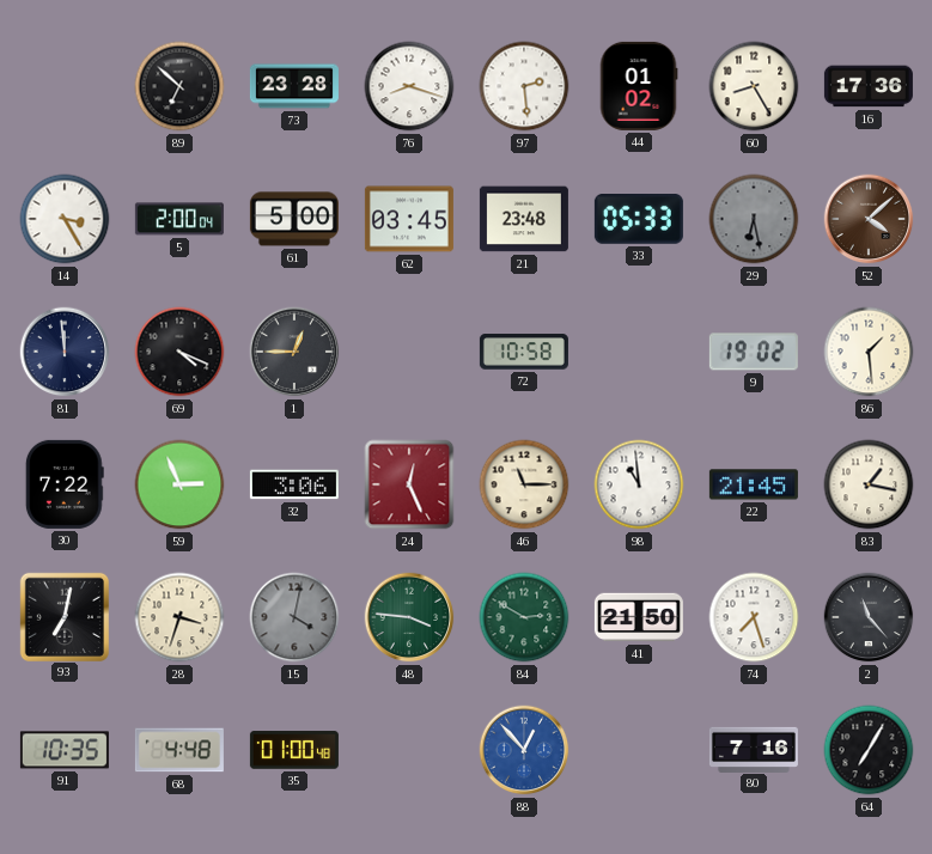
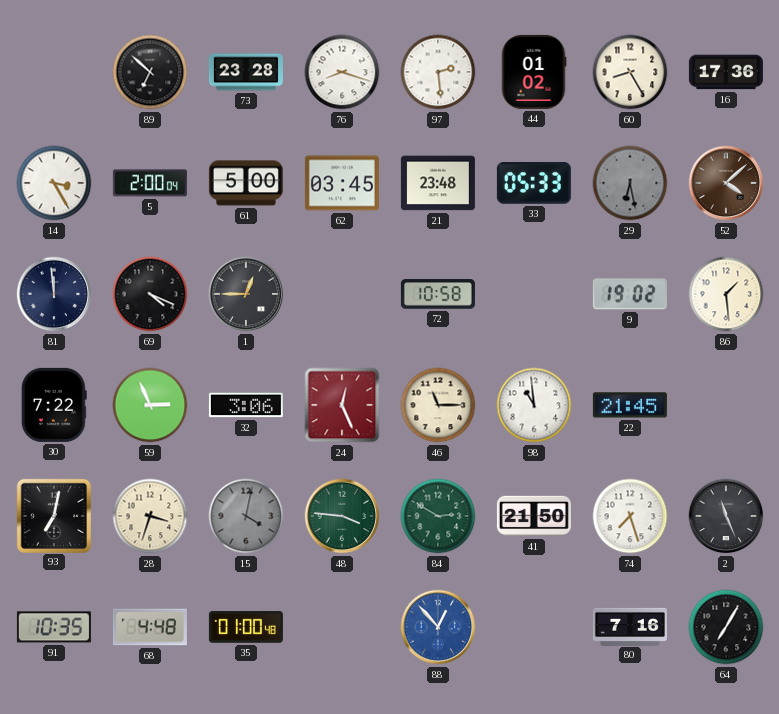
83: 1:17 -> none (869, 484)
2: 11:23 -> 11:26 (726, 516)
